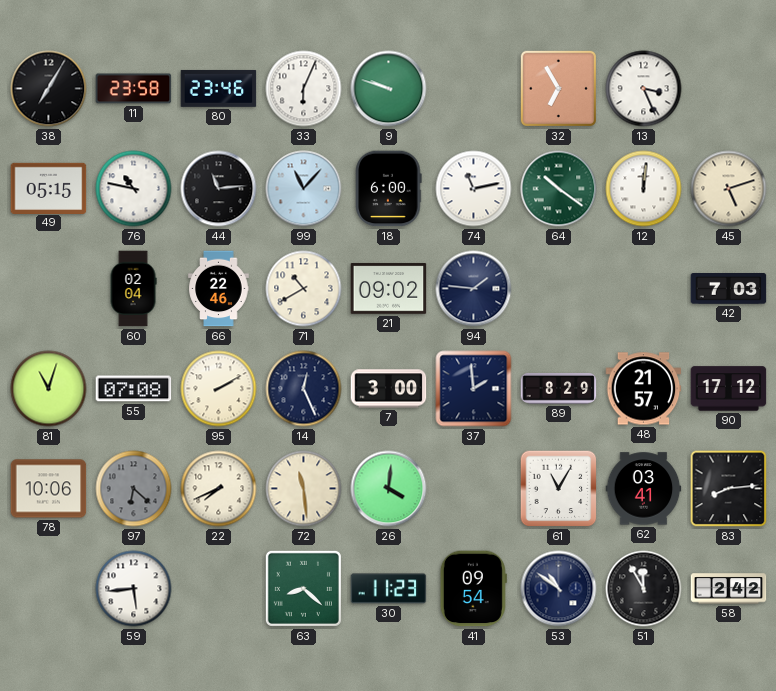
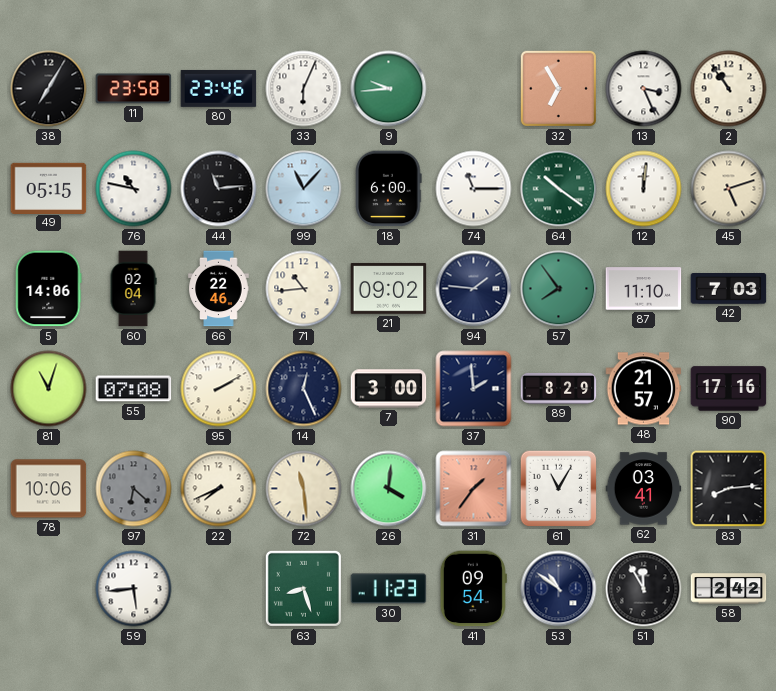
9: 9:48 -> 9:44 (389, 89)
2: none -> 10:54 (729, 89)
74: 11:13 -> 11:15 (474, 189)
5: none -> 14:06 (49, 289)
71: 10:40 -> 10:44 (304, 289)
57: none -> 7:54 (559, 289)
87: none -> 11:10 (644, 289)
90: 17:12 -> 17:16 (729, 389)
31: none -> 1:36 (474, 489)
63: 8:22 -> 8:27 (303, 588)
